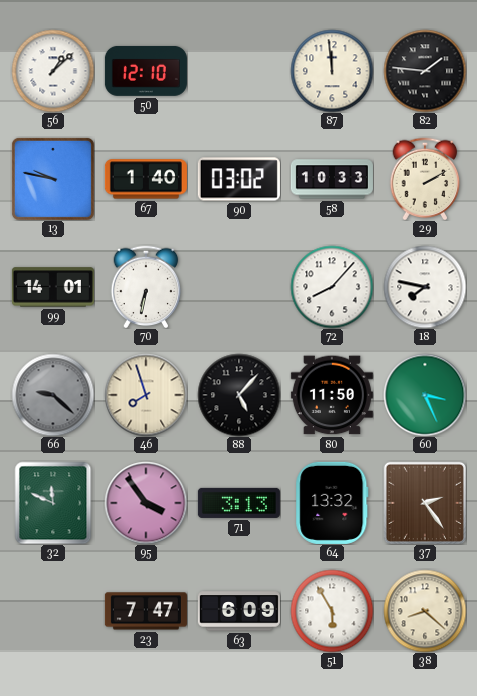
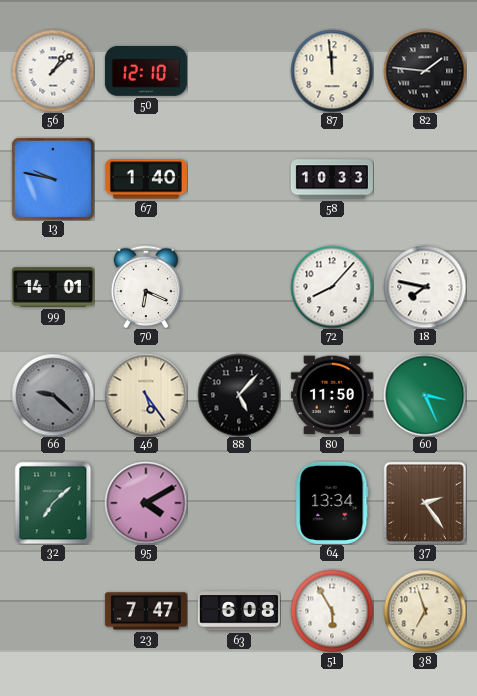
90: 03:02 -> none (239, 179)
29: 2:10 -> none (425, 179)
70: 6:32 -> 6:19 (146, 287)
46: 7:57 -> 5:24 (146, 395)
32: 11:49 -> 7:08 (53, 503)
95: 3:54 -> 4:10 (146, 503)
71: 3:13 -> none (239, 503)
64: 13:32 -> 13:34 (332, 503)
63: 6:09 -> 6:08 (239, 611)
38: 8:22 -> 6:57 (425, 611)
